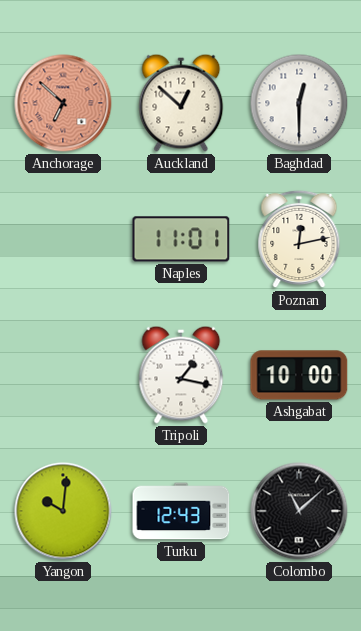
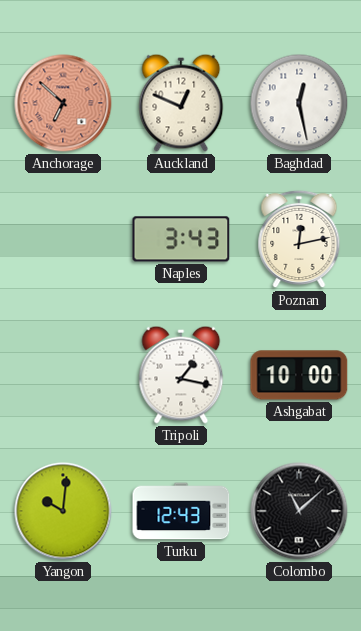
Auckland: 12:52 -> 12:49 (181, 103)
Baghdad: 12:30 -> 12:28 (299, 103)
Naples: 11:01 -> 3:43 (181, 239)
